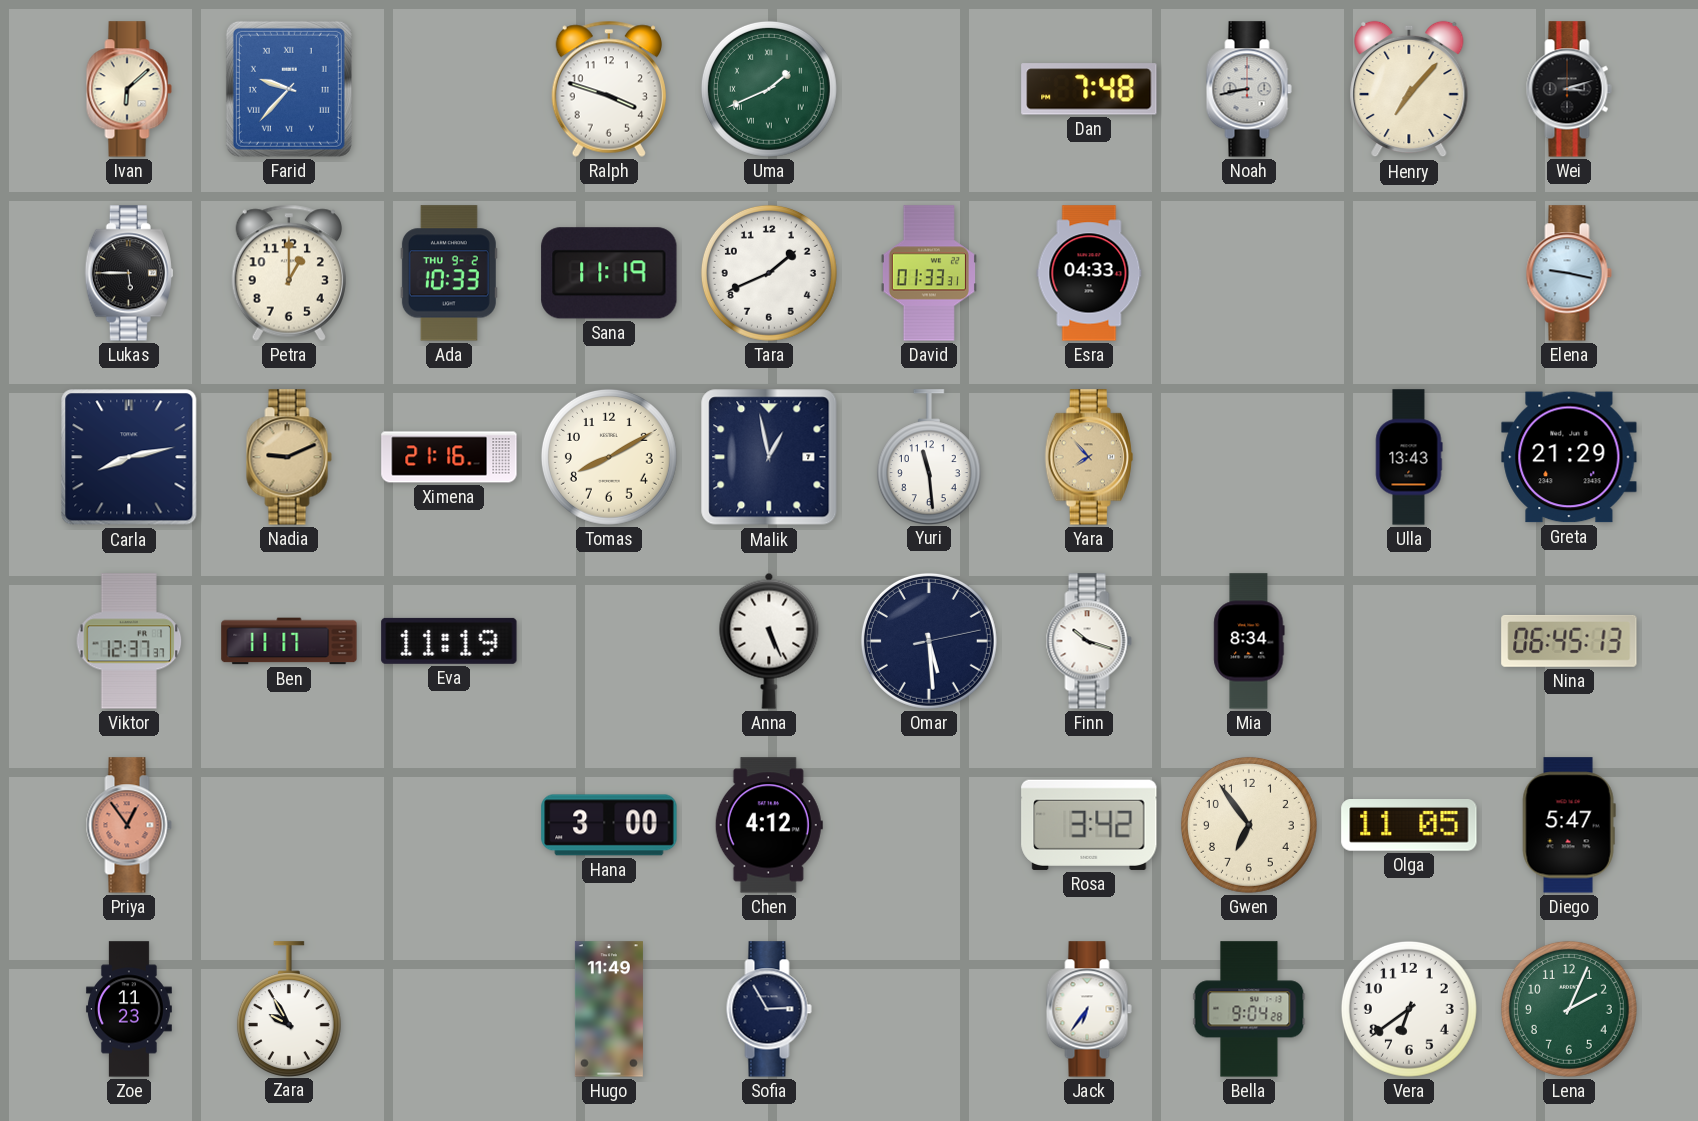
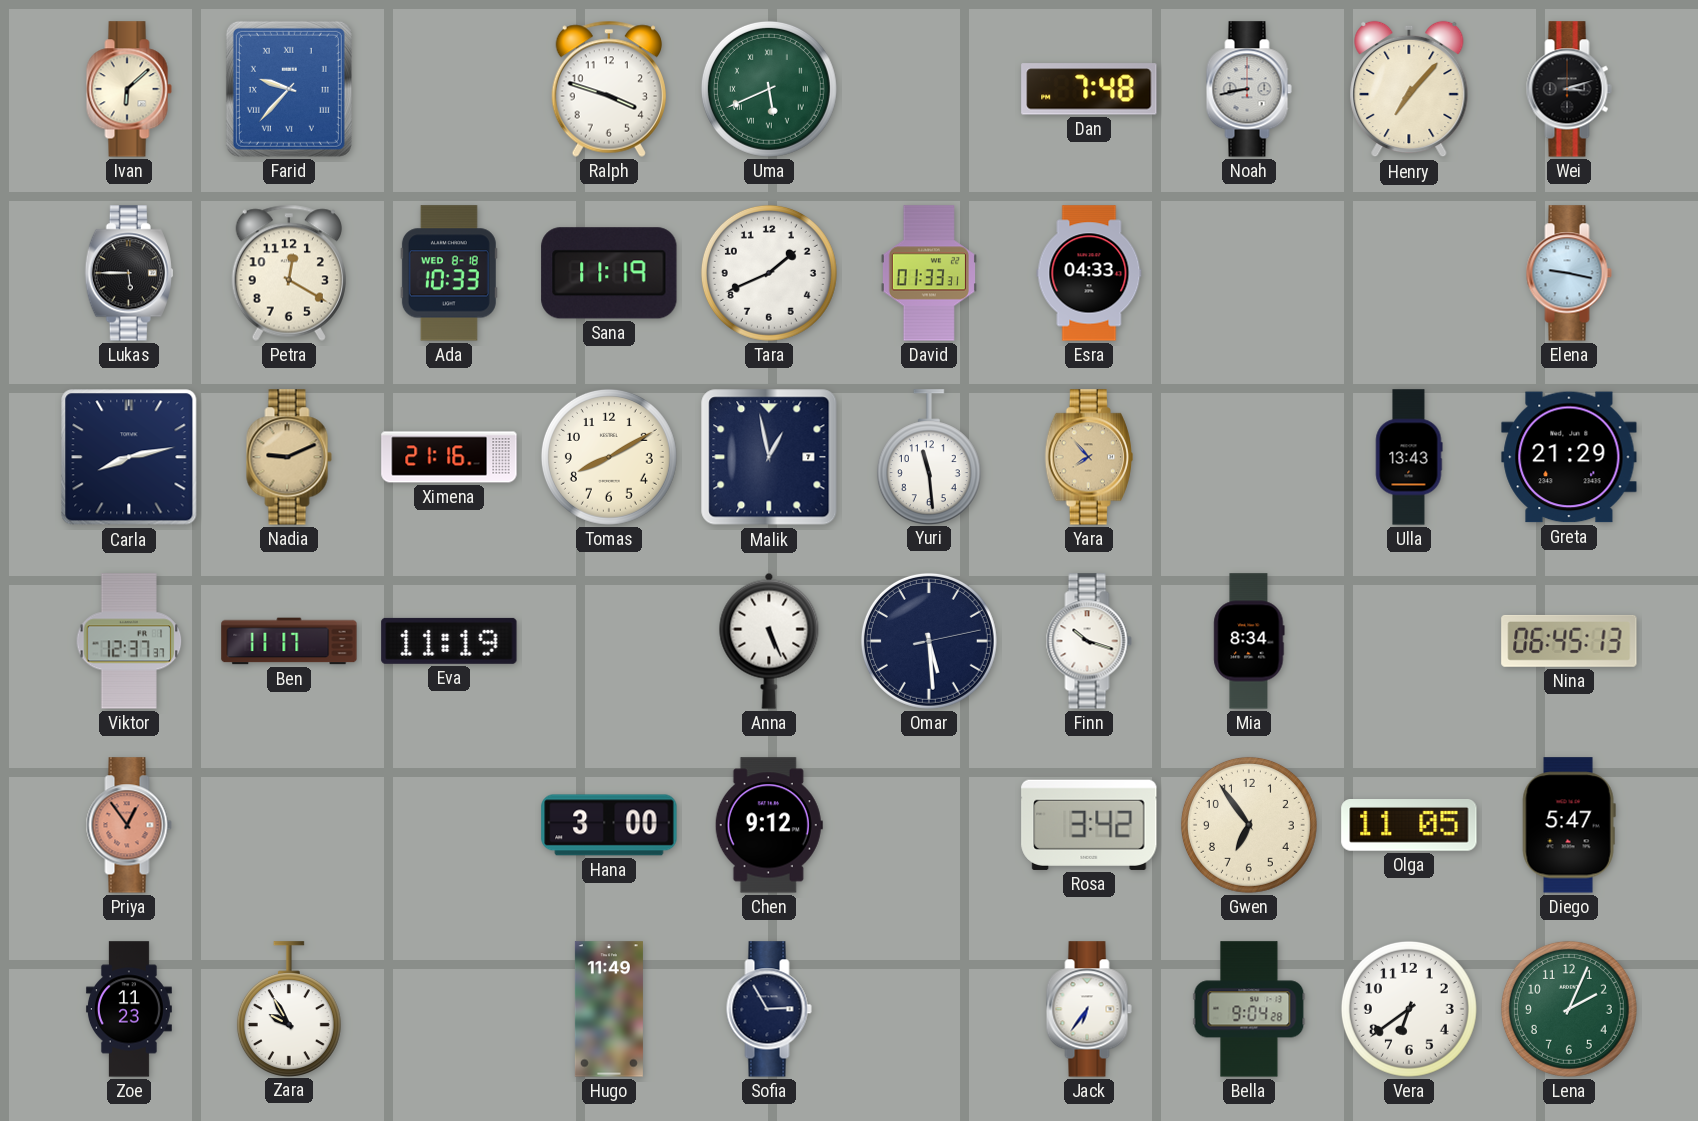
Uma: 1:41 -> 5:41 (769, 89)
Petra: 1:00 -> 12:20 (289, 273)
Ada date: THU 9-2 -> WED 8-18 (449, 273)
Chen: 4:12 -> 9:12 (769, 825)
